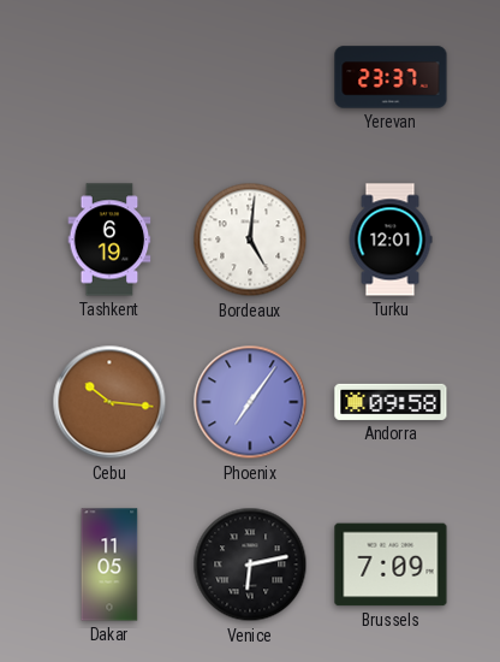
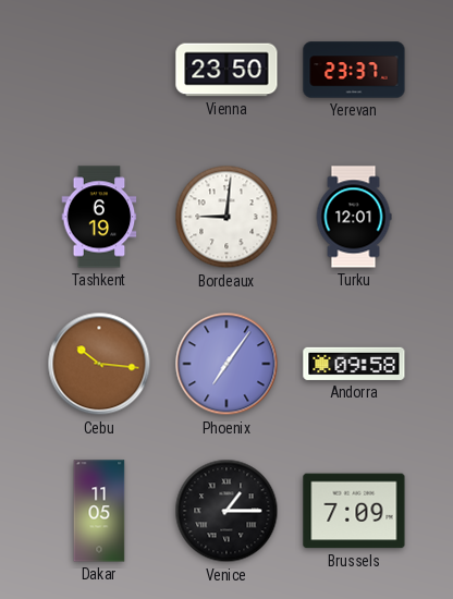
Vienna: none -> 23:50 (226, 70)
Bordeaux: 5:01 -> 9:01 (226, 217)
Venice: 6:13 -> 1:15 (226, 511)
